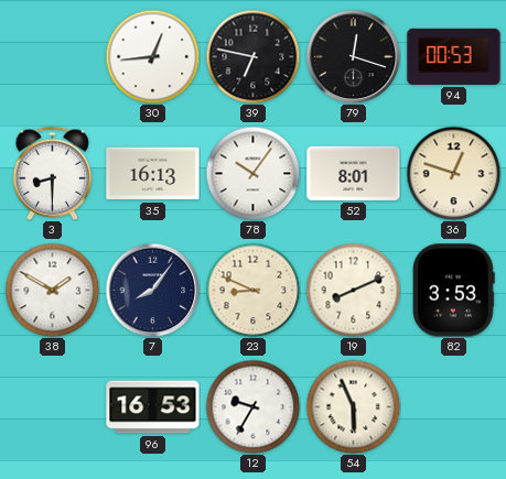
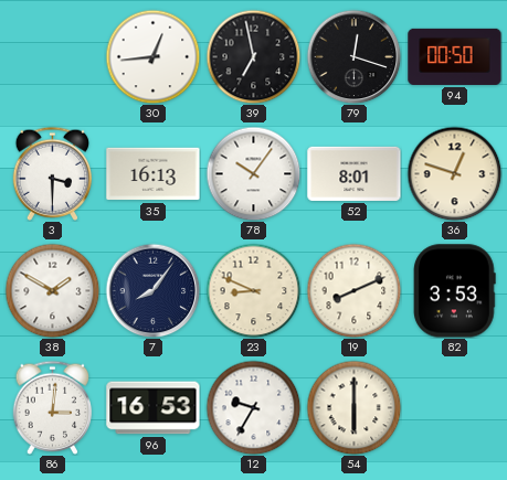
39: 6:47 -> 6:58 (253, 56)
94: 00:53 -> 00:50 (455, 56)
3: 8:30 -> 3:30 (53, 173)
86: none -> 3:01 (53, 407)
54: 5:56 -> 6:00 (353, 407)
